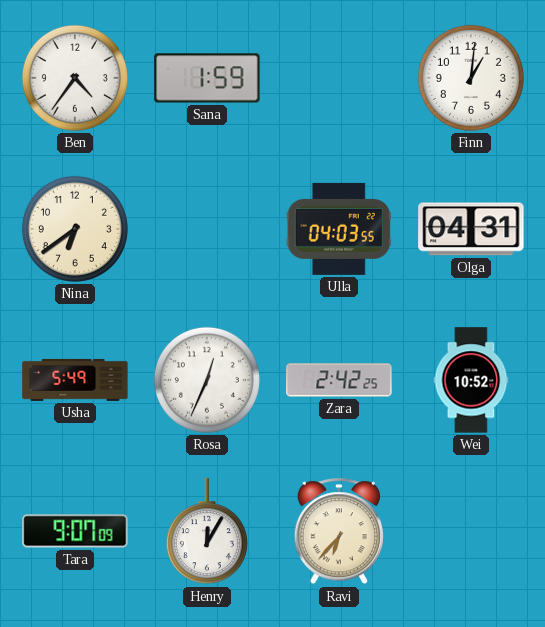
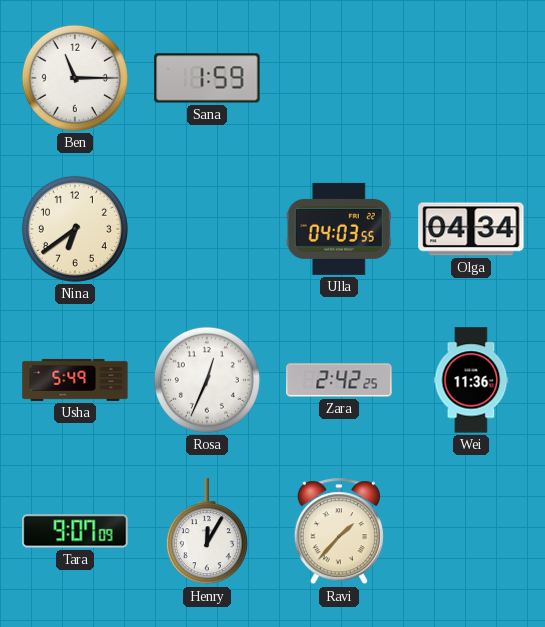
Ben: 4:36 -> 11:15 (75, 78)
Finn: 1:01 -> none (471, 78)
Olga: 04:31 -> 04:34 (471, 229)
Wei: 10:52 -> 11:36 (471, 380)
Ravi: 6:37 -> 1:37 (339, 532)
